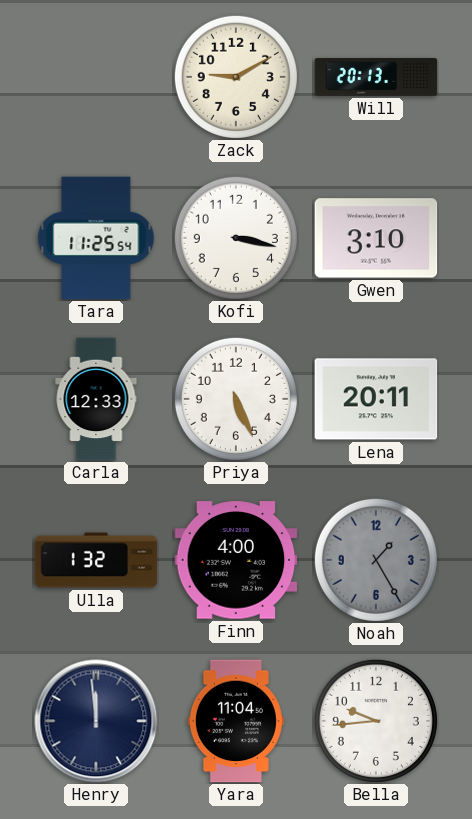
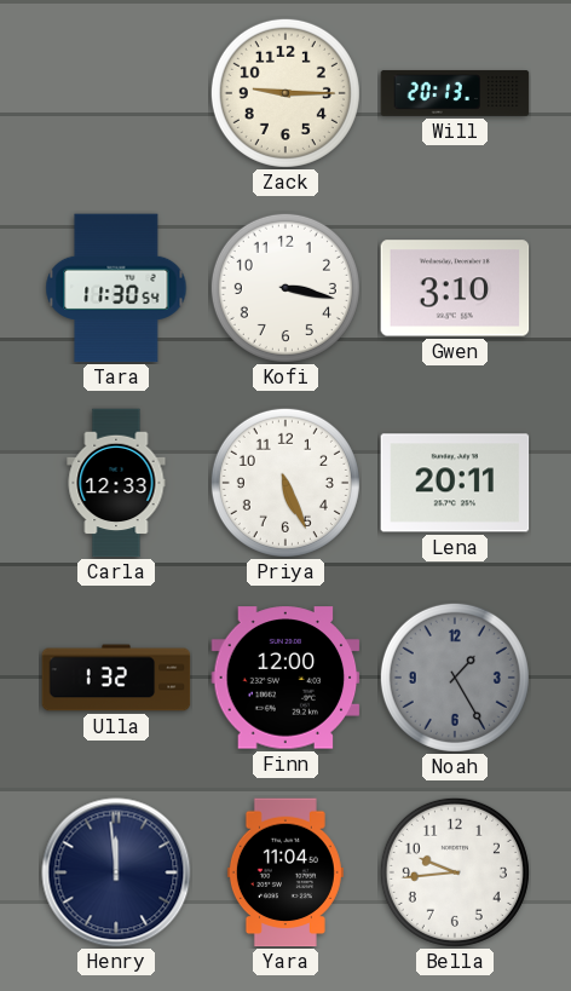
Zack: 9:10 -> 9:15 (285, 93)
Tara: 11:25 -> 11:30 (116, 288)
Finn: 4:00 -> 12:00 (285, 678)
